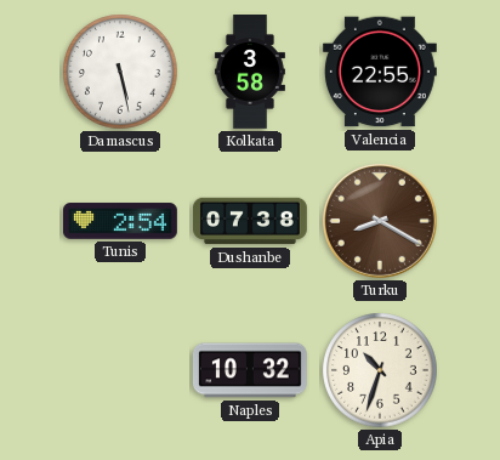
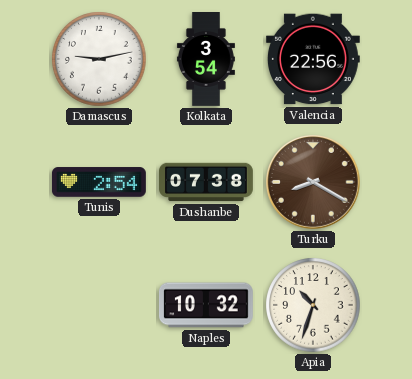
Damascus: 5:28 -> 9:13 (99, 59)
Kolkata: 3:58 -> 3:54 (206, 60)
Valencia: 22:55 -> 22:56 (313, 59)
